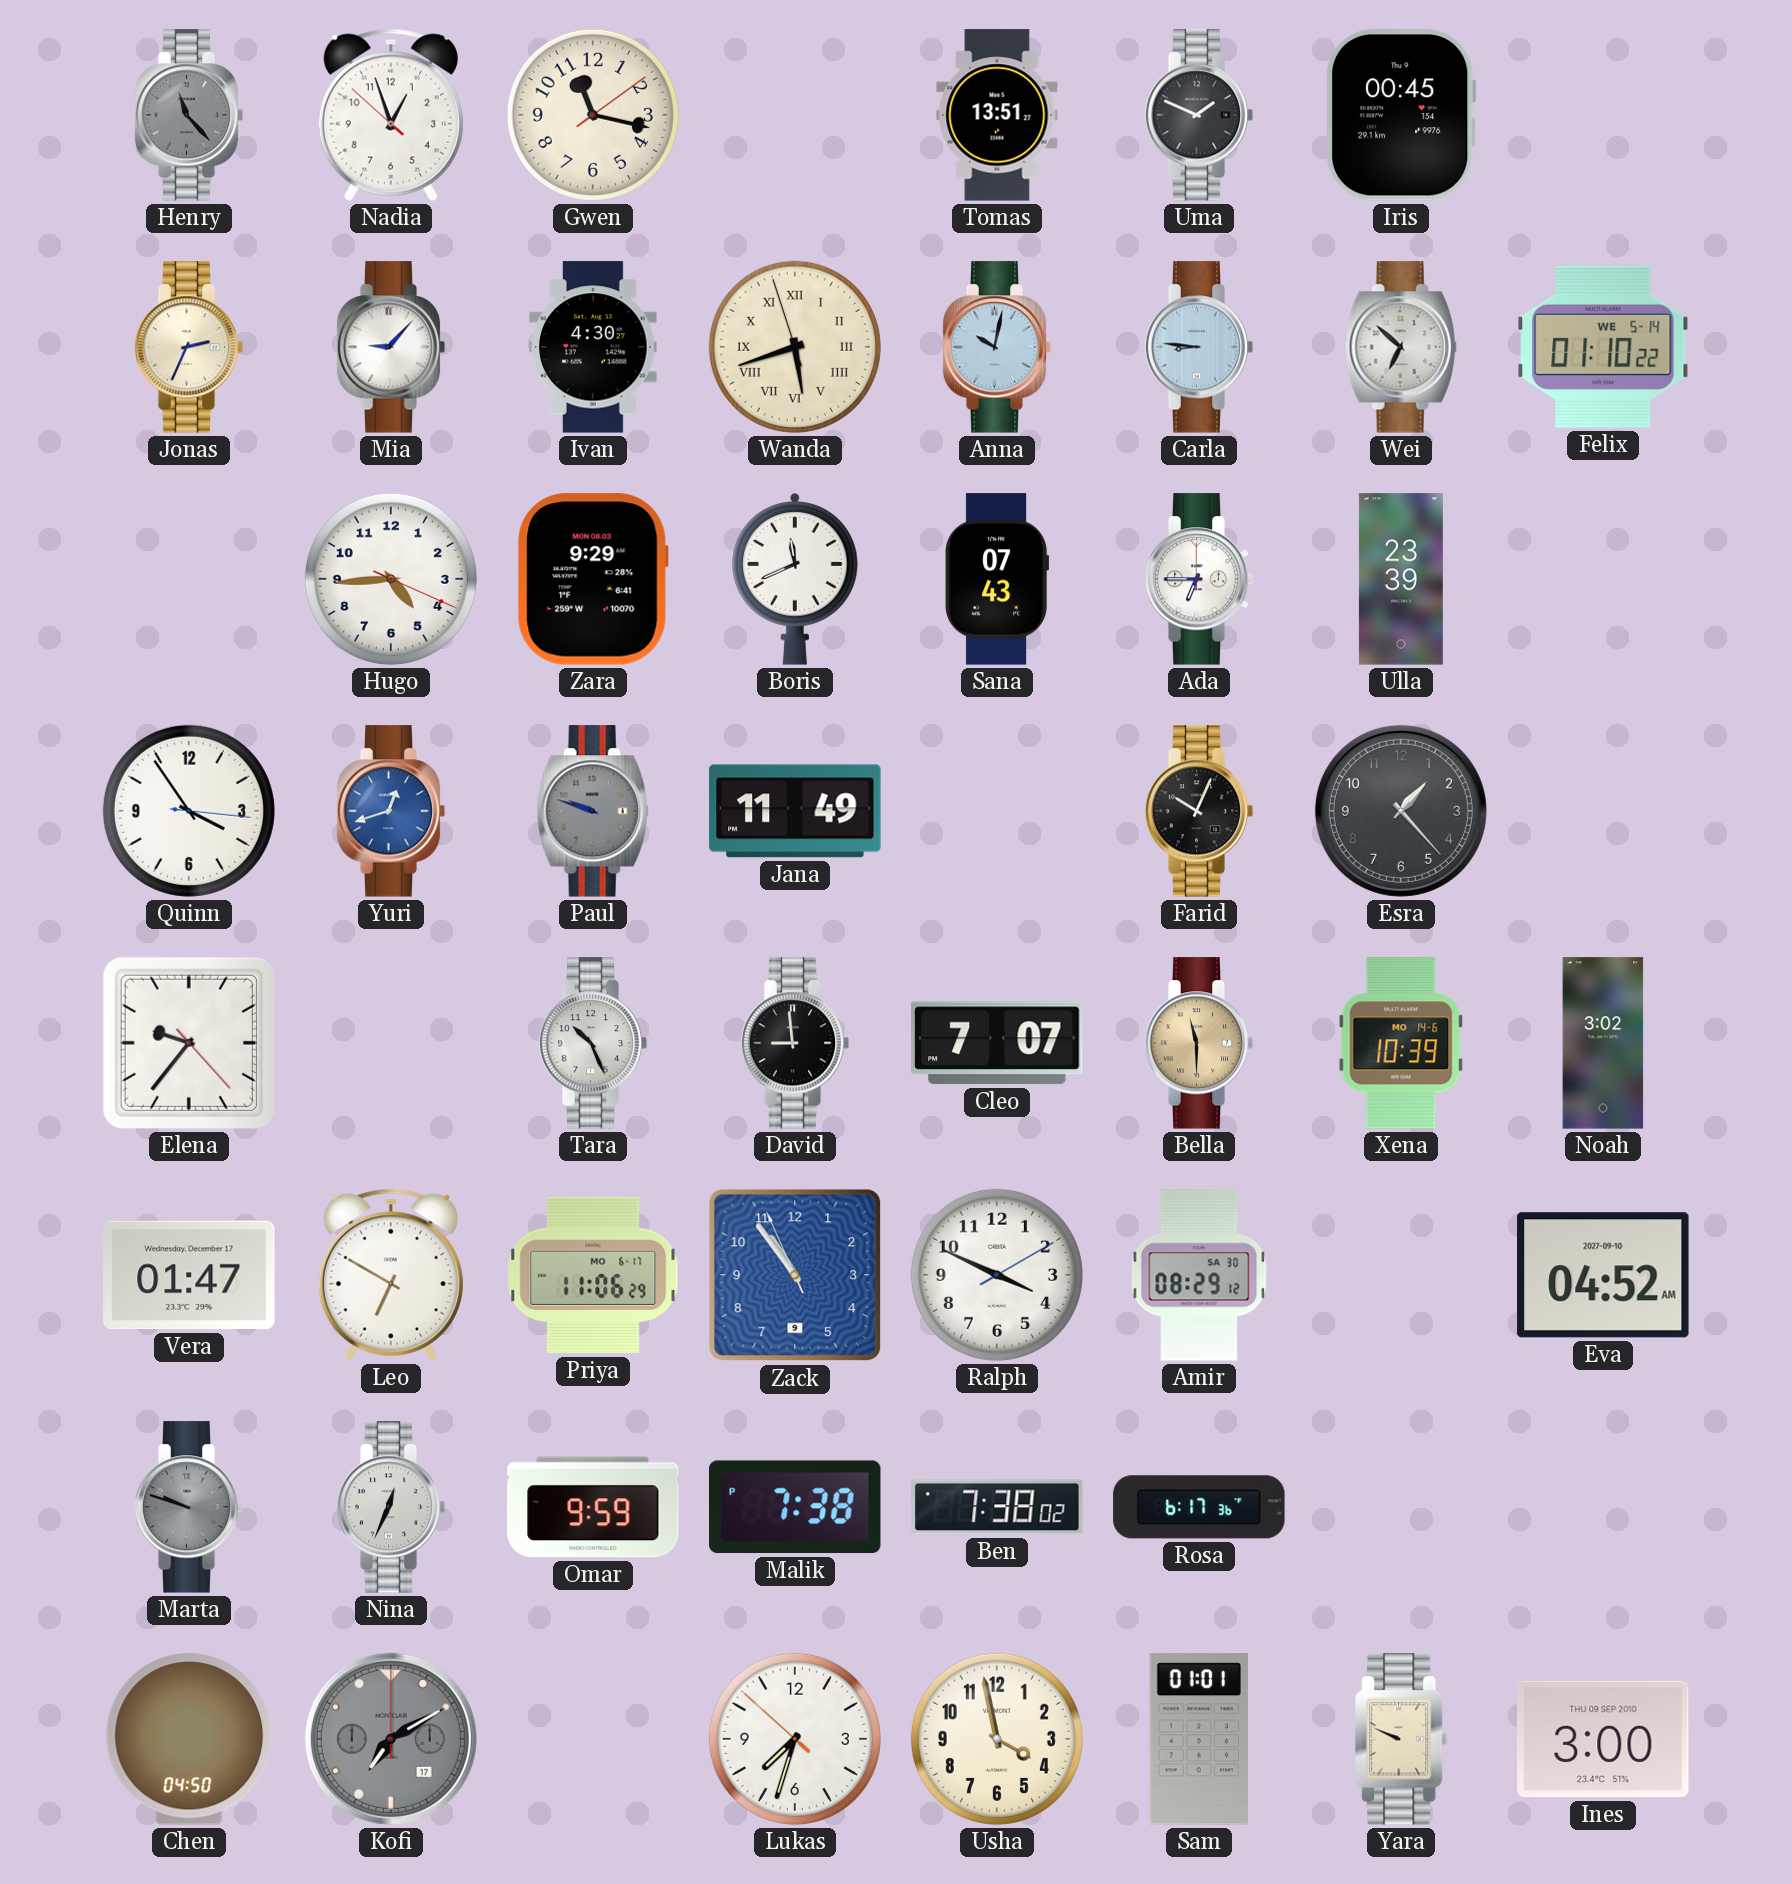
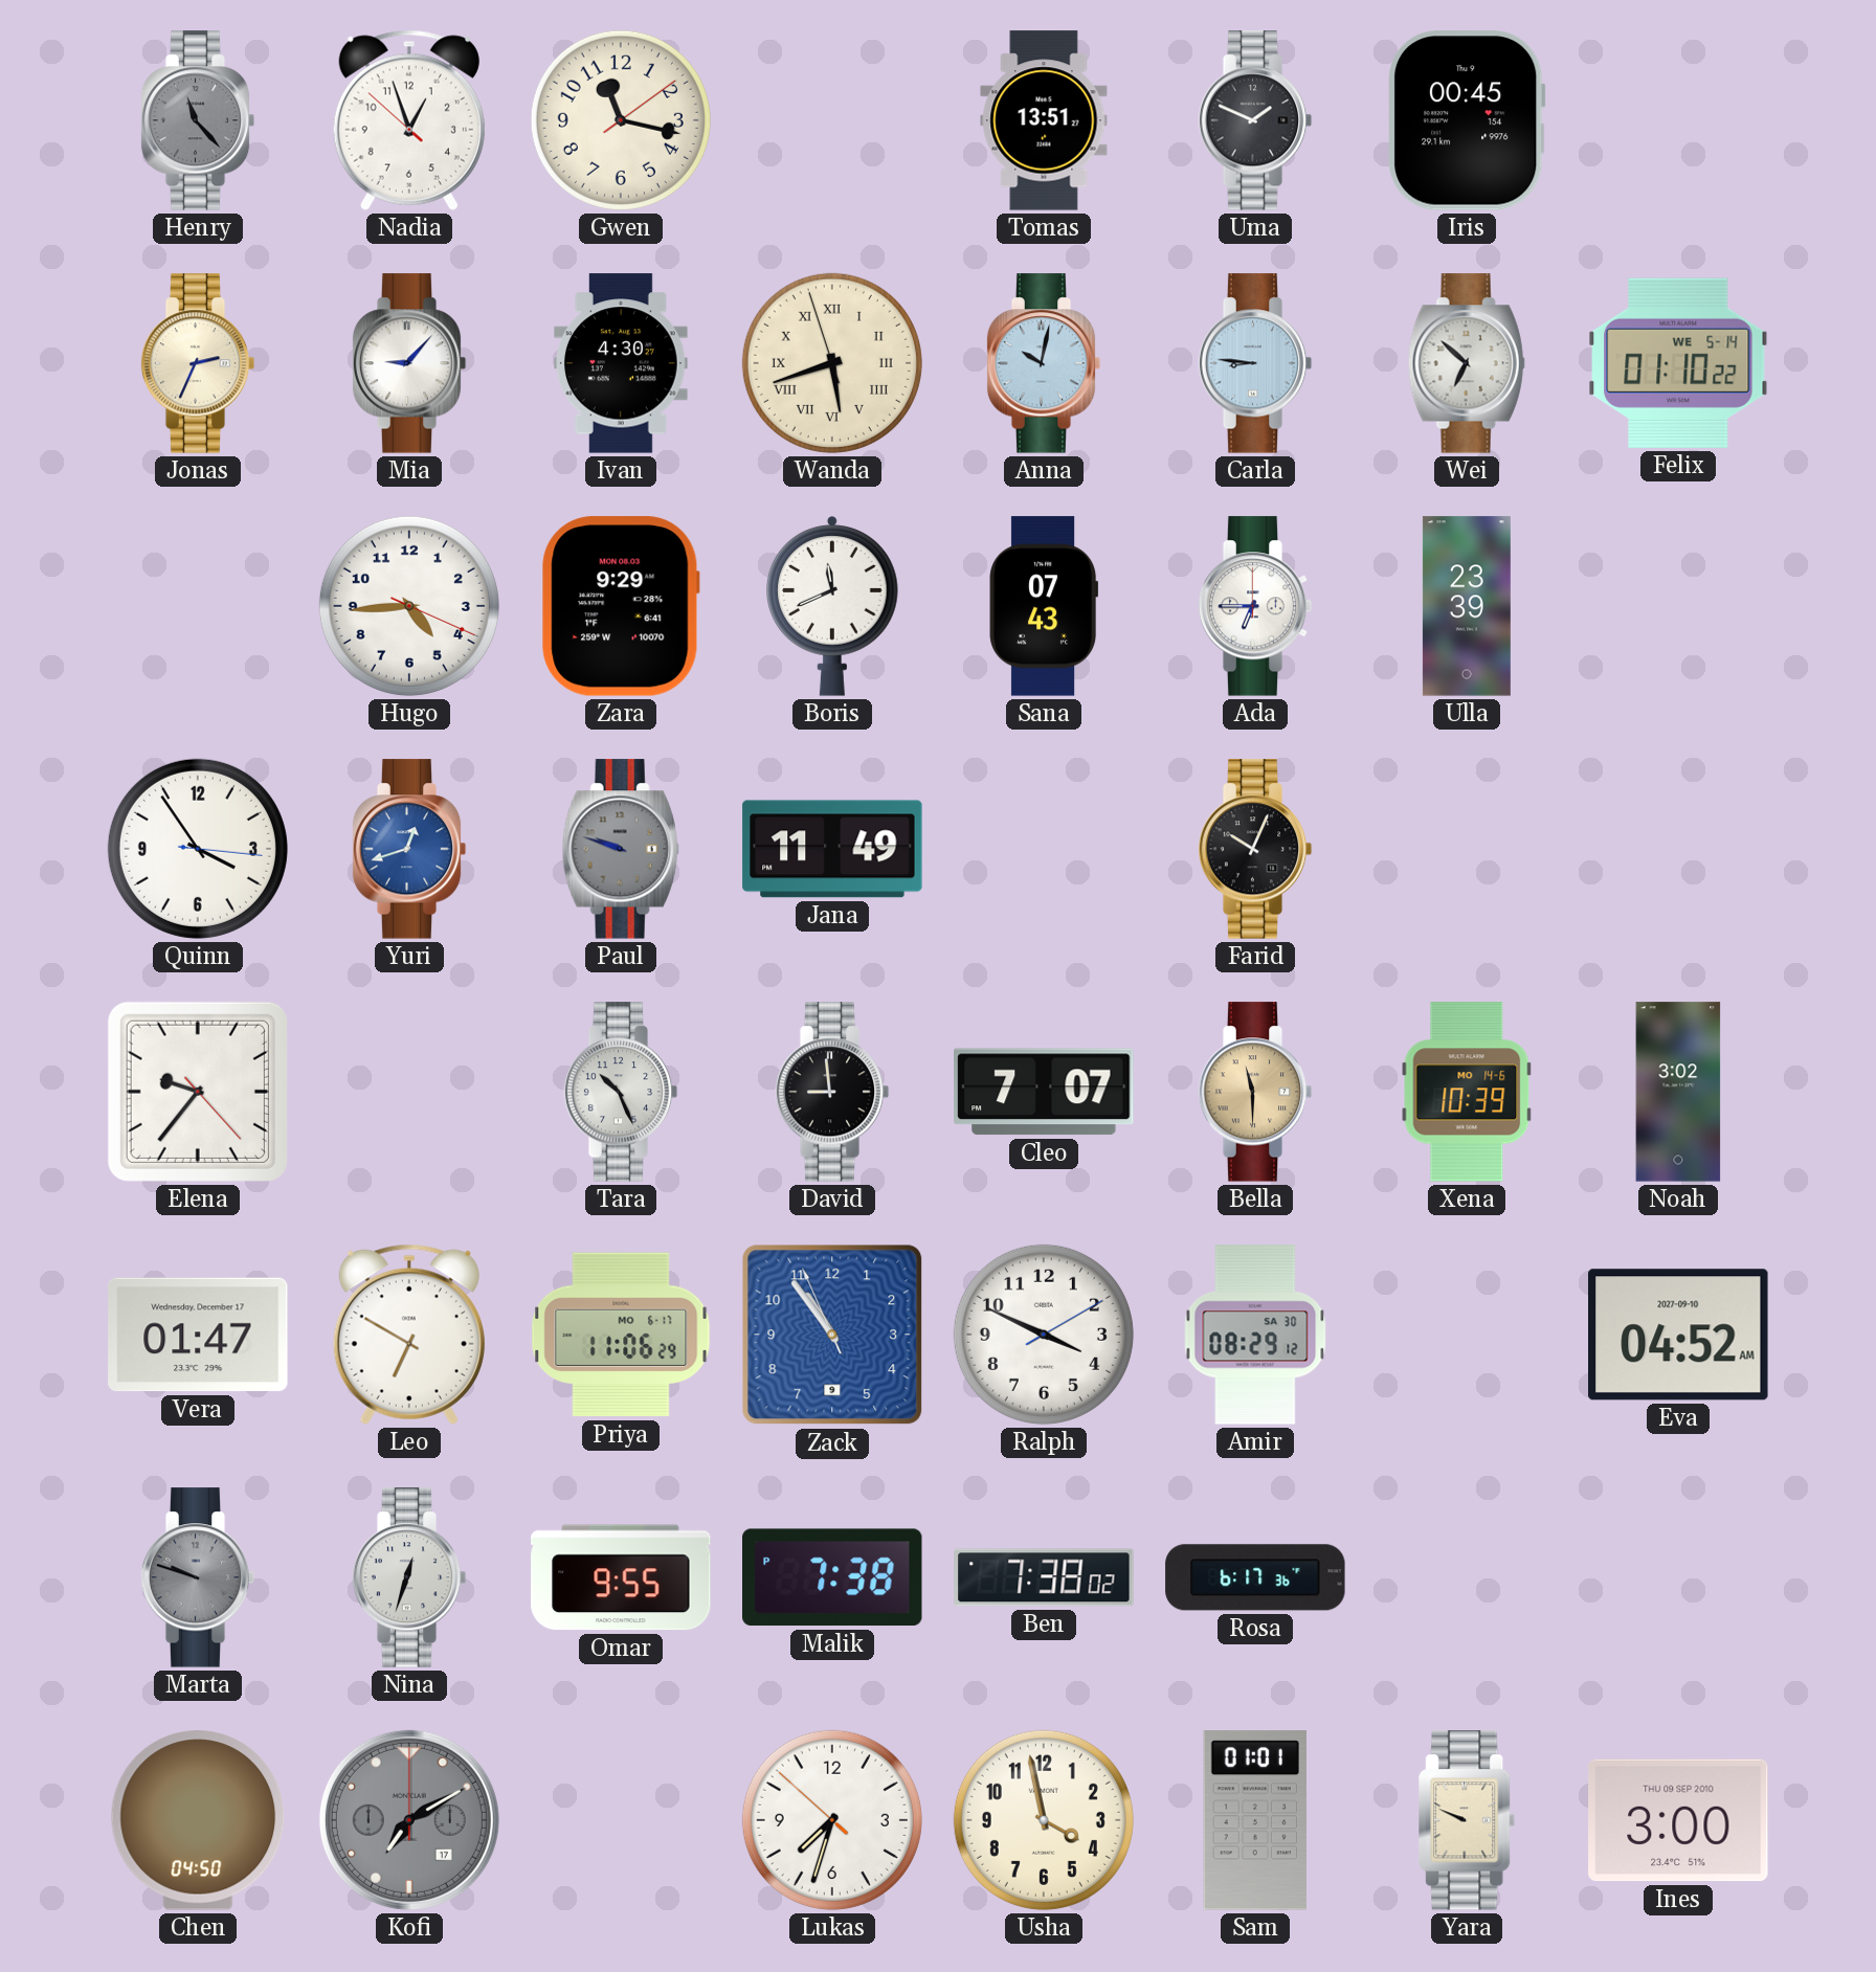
Esra: 1:23 -> none (1401, 811)
Nina: 12:34 -> 12:33 (409, 1577)
Omar: 9:59 -> 9:55 (621, 1577)
